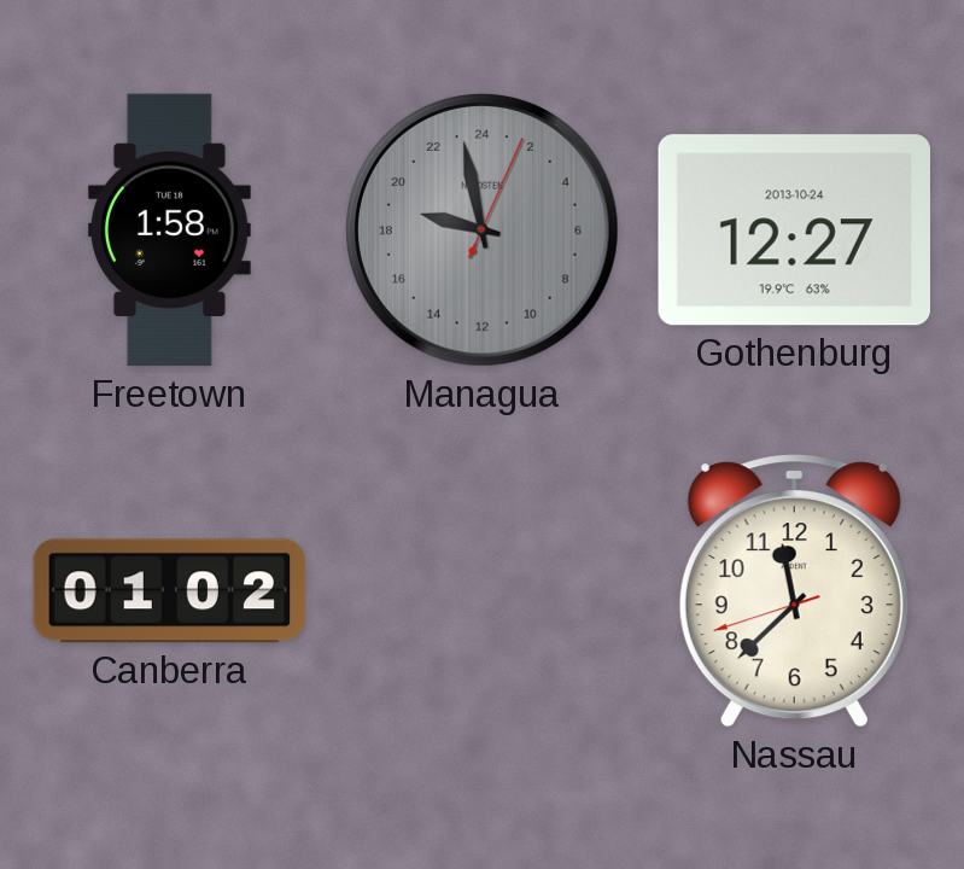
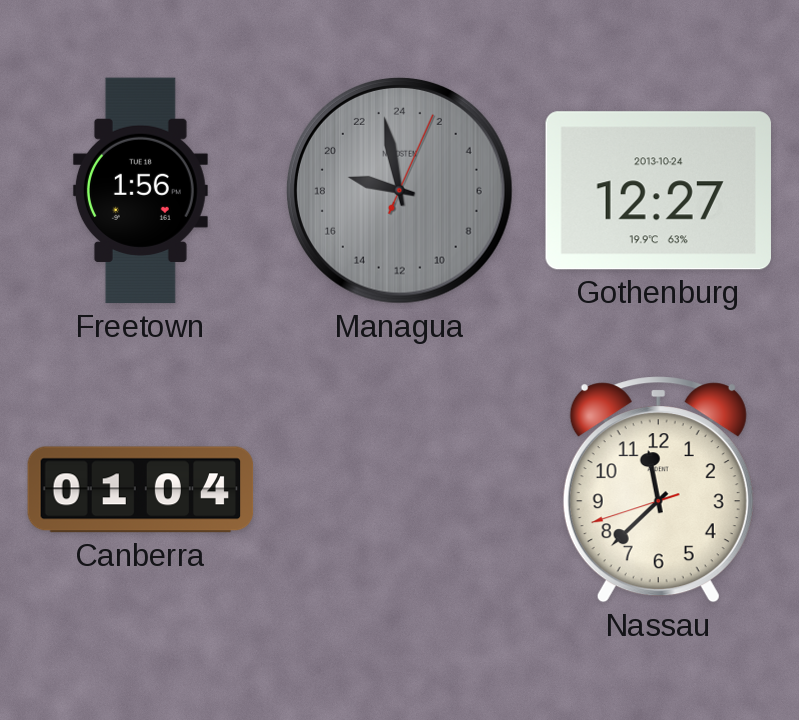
Freetown: 1:58 -> 1:56 (140, 191)
Canberra: 01:02 -> 01:04 (141, 490)
